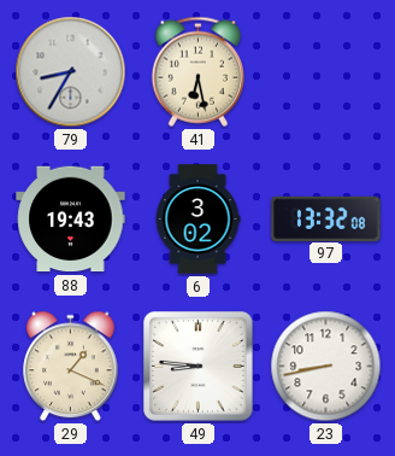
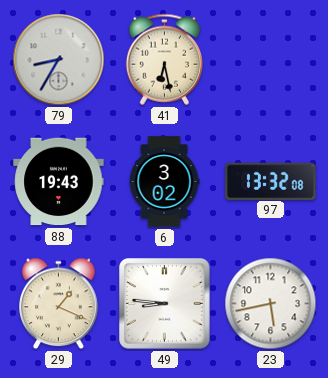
23: 8:43 -> 5:43 (271, 304)
